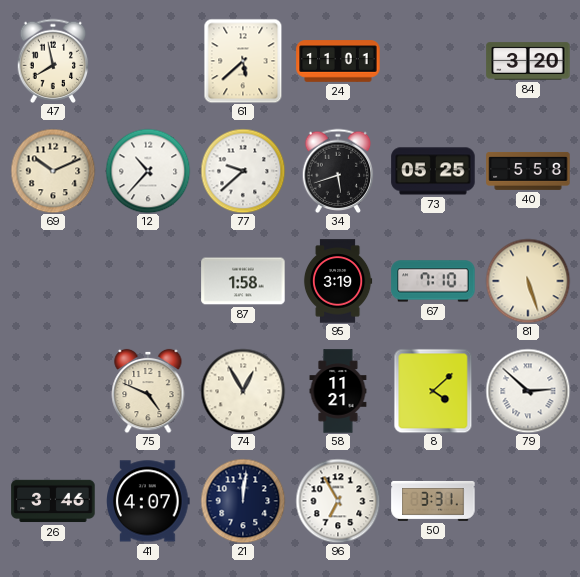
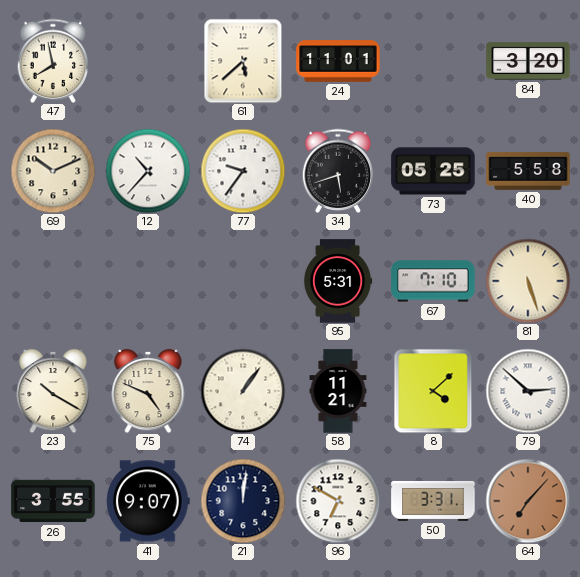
77: 9:38 -> 9:36 (243, 171)
87: 1:58 -> none (243, 281)
95: 3:19 -> 5:31 (338, 281)
23: none -> 10:20 (53, 391)
74: 12:55 -> 1:06 (243, 391)
26: 3:46 -> 3:55 (53, 501)
41: 4:07 -> 9:07 (148, 501)
96: 6:55 -> 6:50 (338, 501)
64: none -> 7:07 (528, 501)
